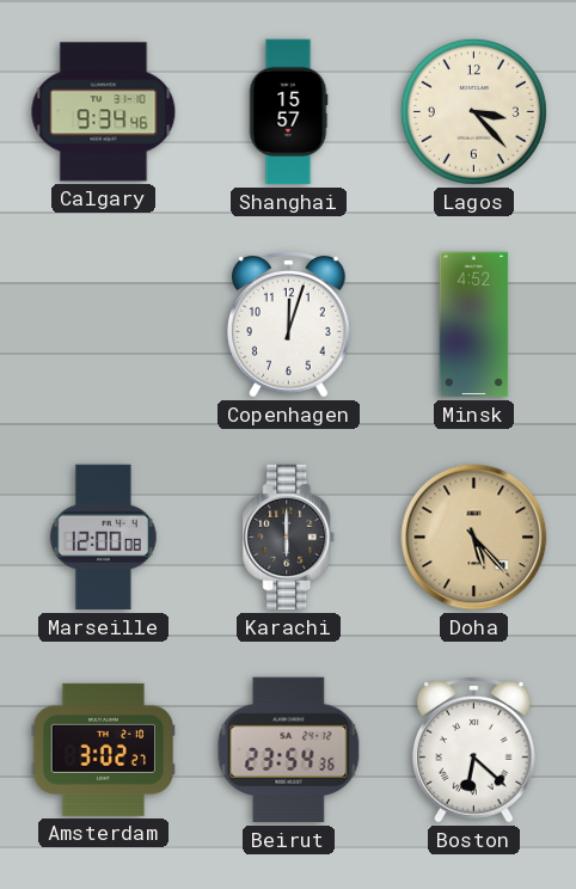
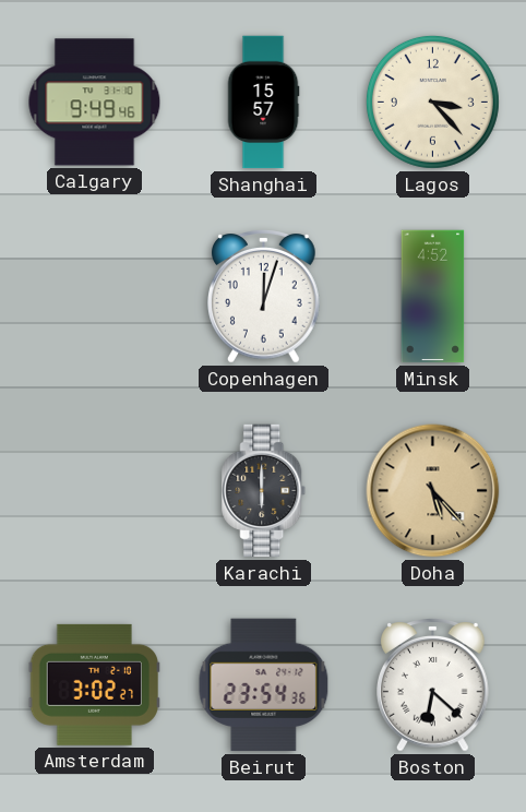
Calgary: 9:34 -> 9:49 (95, 103)
Marseille: 12:00 -> none (103, 538)
